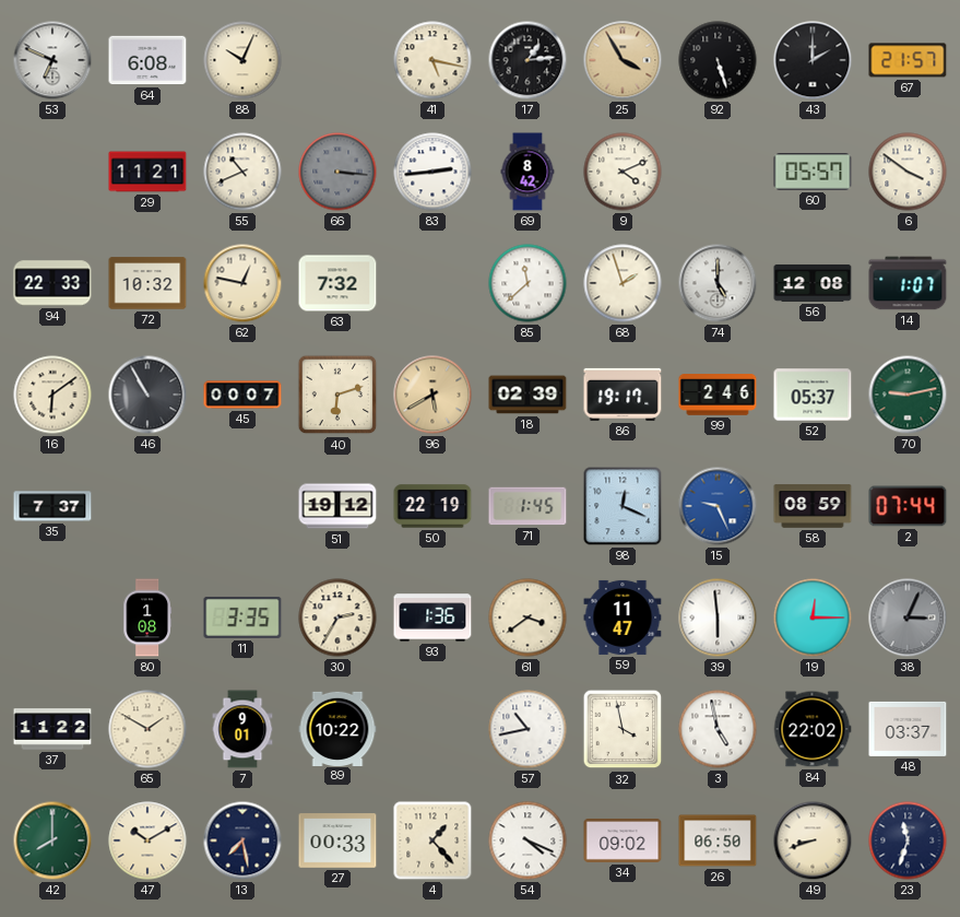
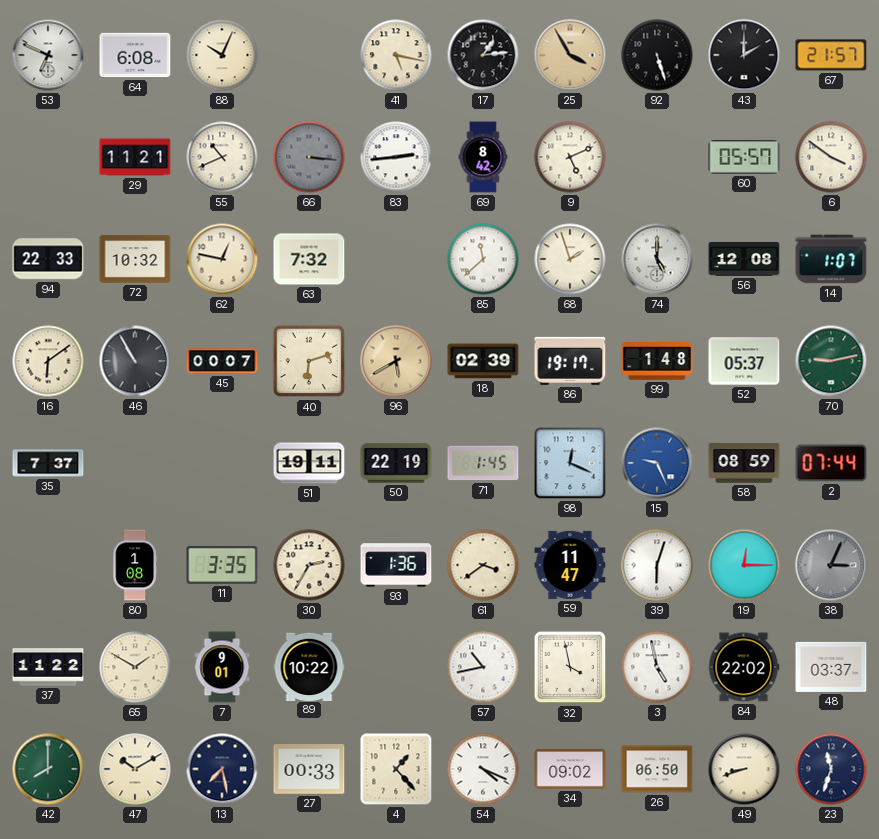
9: 4:11 -> 5:11 (570, 157)
99: 2:46 -> 1:48 (657, 361)
51: 19:12 -> 19:11 (309, 463)
39: 5:59 -> 6:03 (657, 565)
